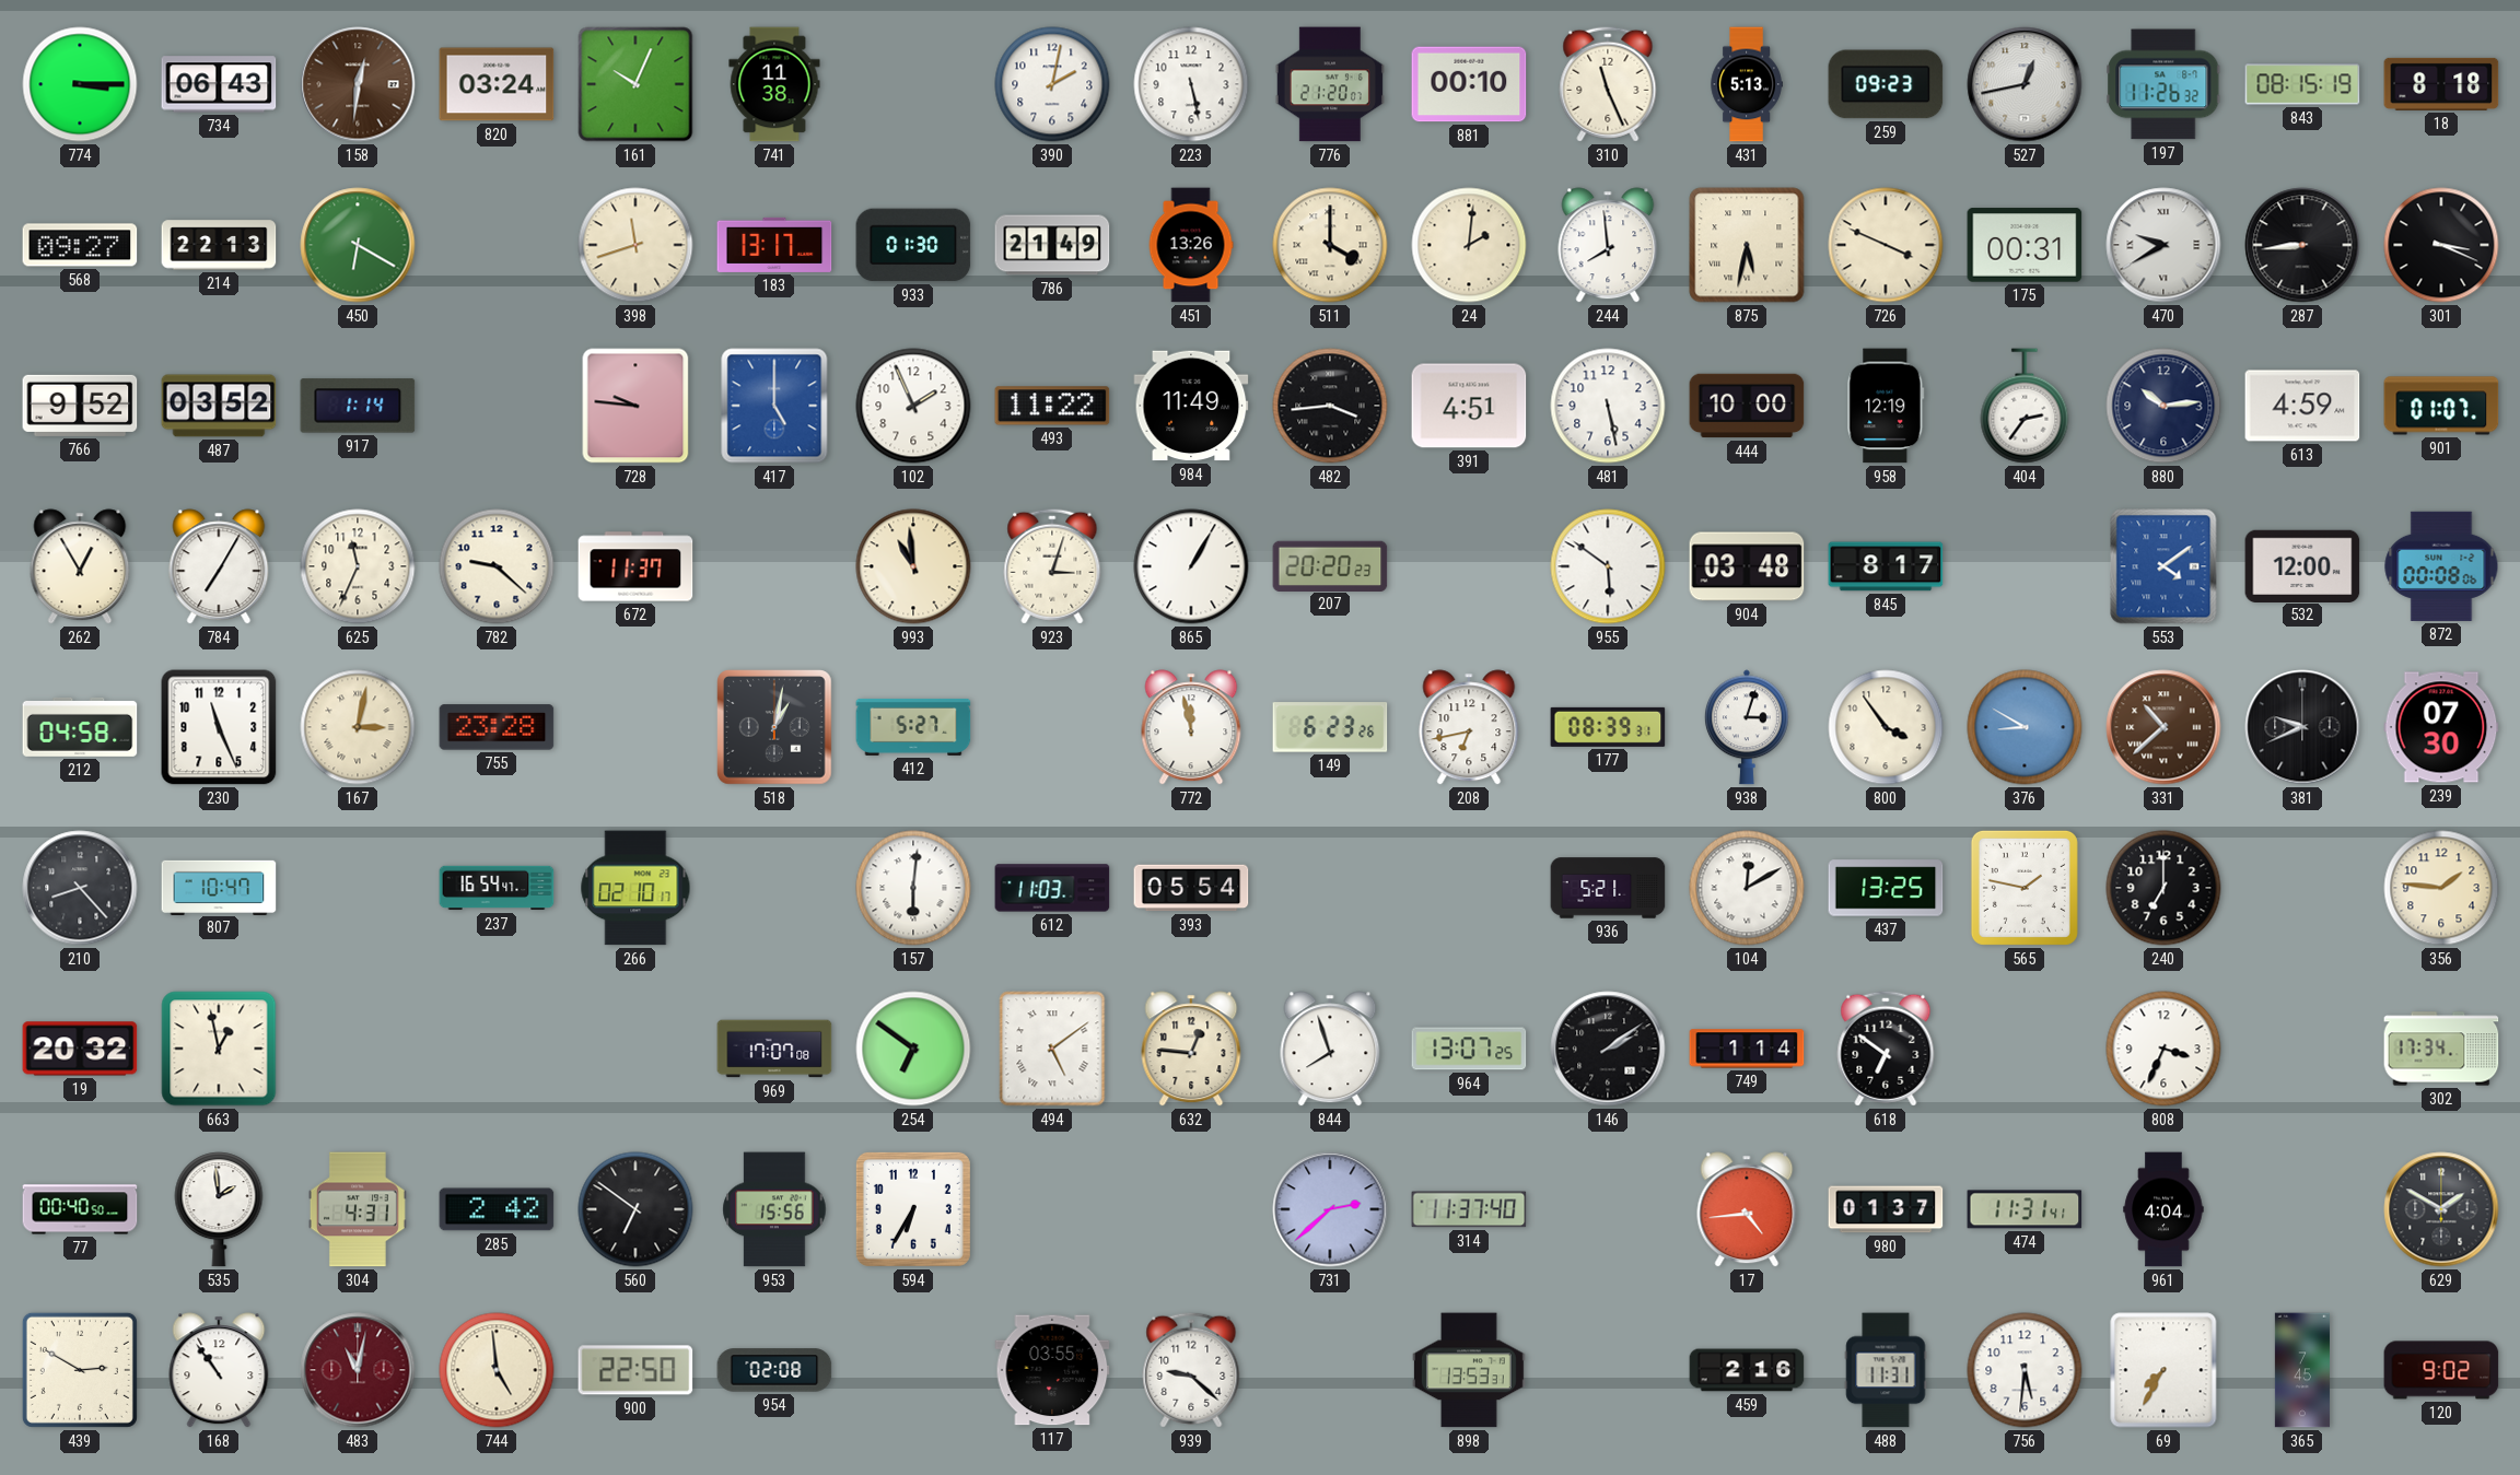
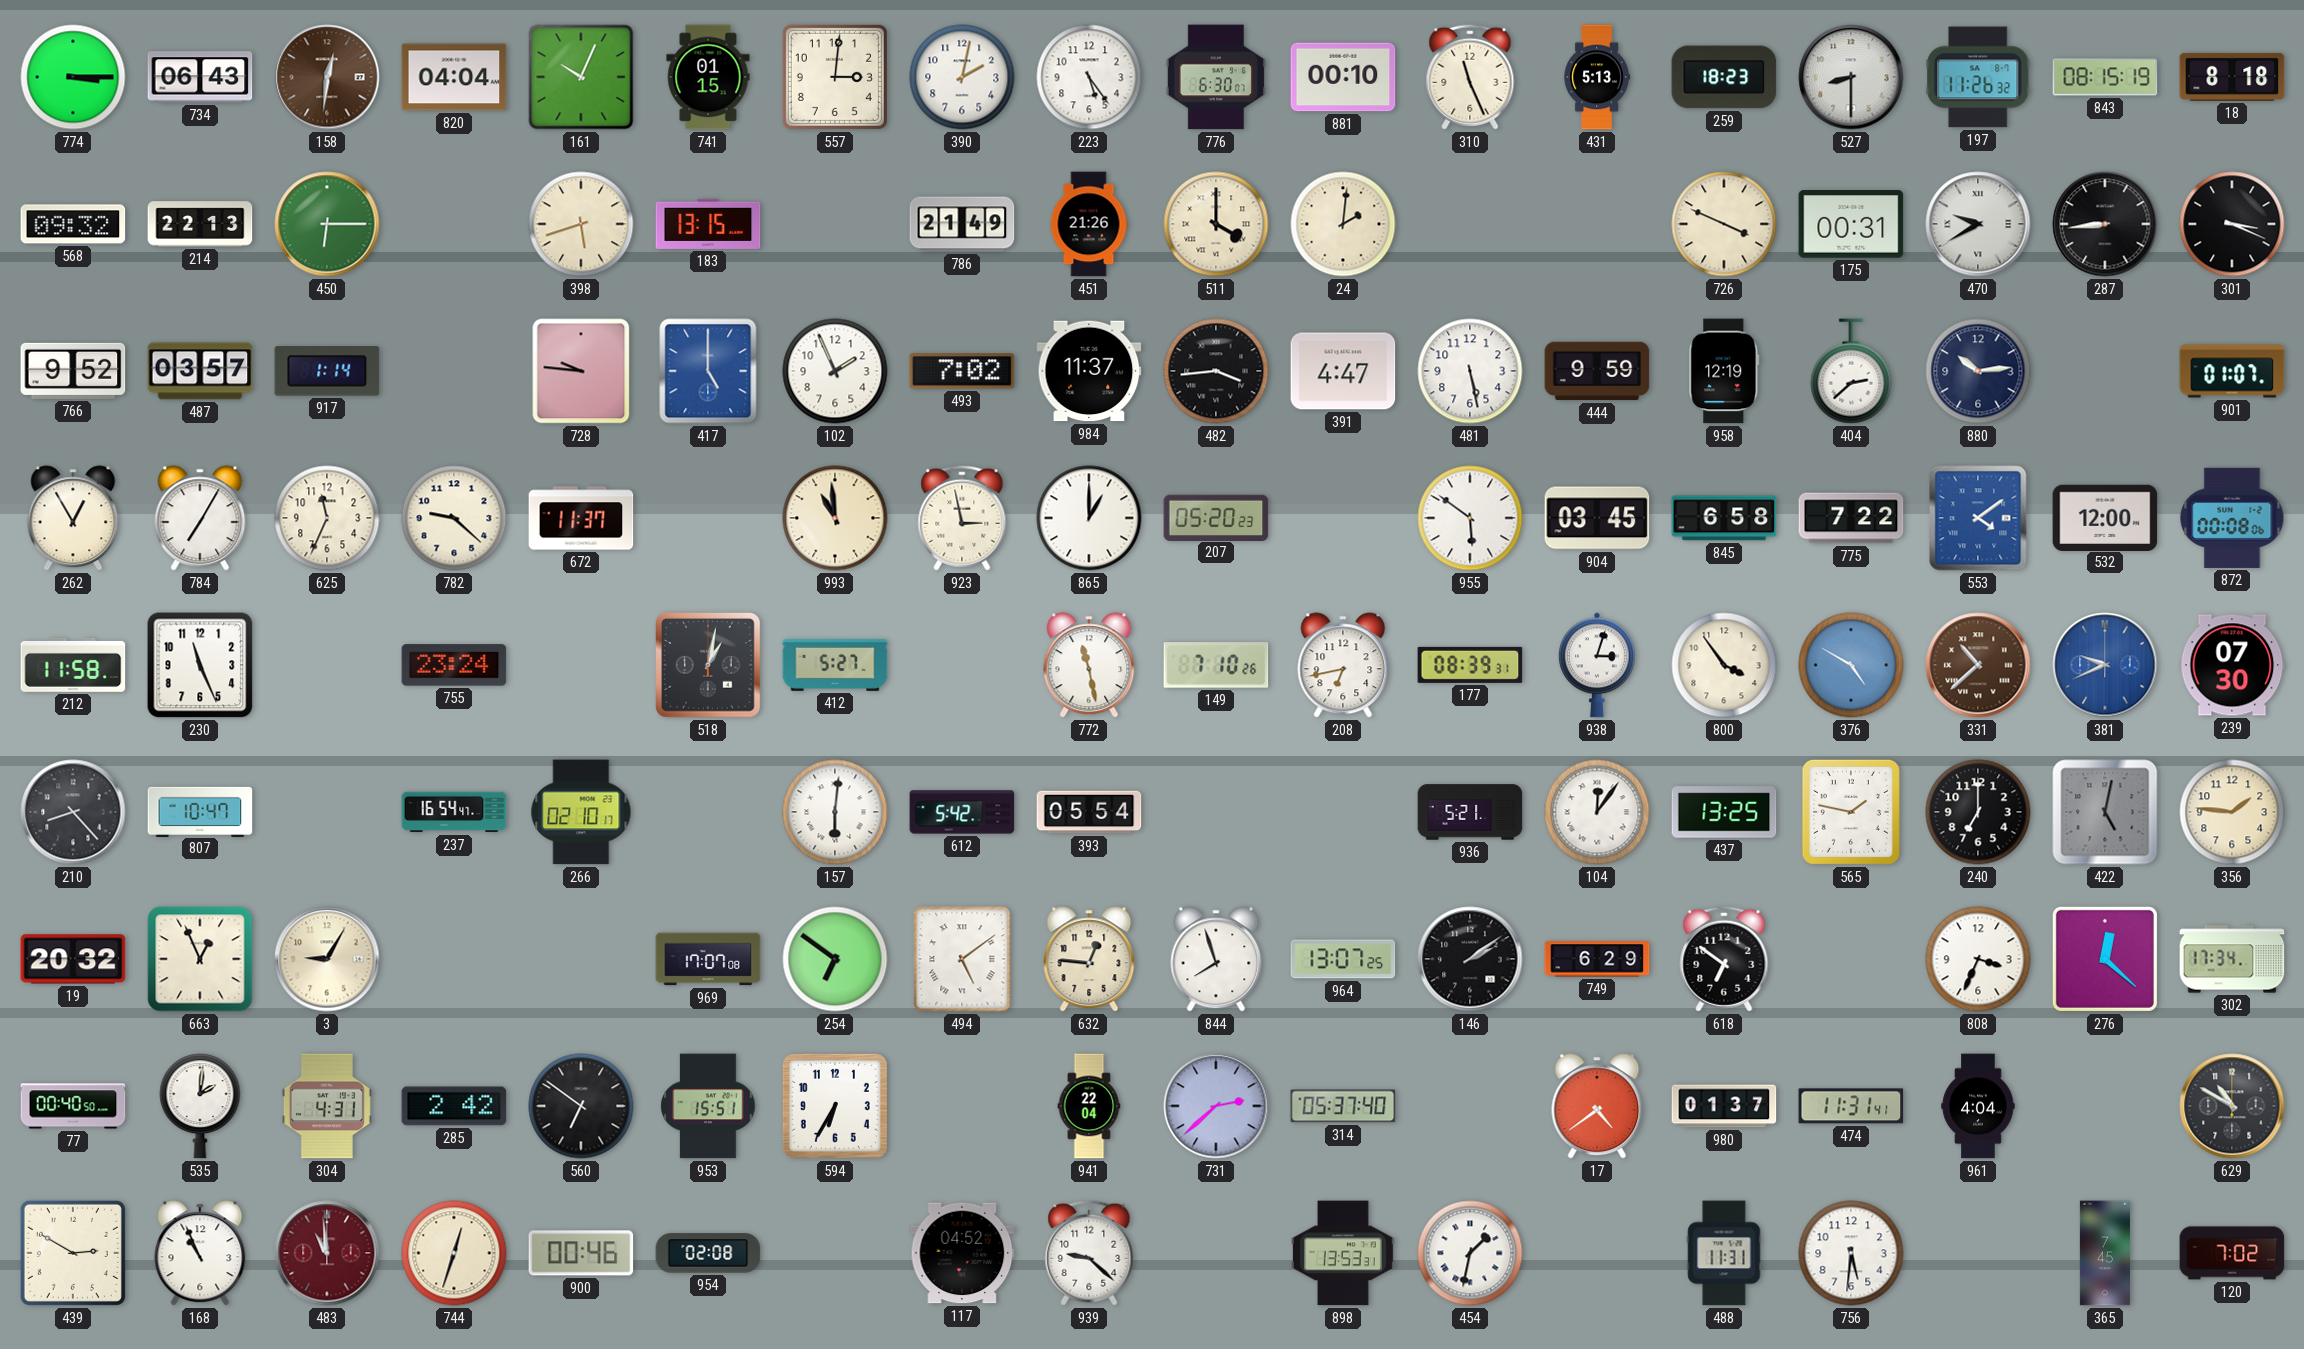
820: 03:24 -> 04:04 (454, 77)
741: 11:38 -> 01:15 (708, 77)
557: none -> 3:01 (835, 77)
223: 5:28 -> 5:24 (1089, 77)
776: 21:20 -> 6:30 (1216, 77)
259: 09:23 -> 18:23 (1724, 77)
527: 12:43 -> 8:30 (1851, 77)
568: 09:27 -> 09:32 (73, 224)
450: 6:20 -> 6:15 (327, 224)
398: 11:42 -> 5:42 (581, 224)
183: 13:17 -> 13:15 (708, 224)
933: 01:30 -> none (913, 245)
451: 13:26 -> 21:26 (1089, 224)
244: 7:59 -> none (1608, 245)
875: 5:32 -> none (1747, 245)
487: 03:52 -> 03:57 (200, 371)
493: 11:22 -> 7:02 (962, 371)
984: 11:49 -> 11:37 (1089, 371)
391: 4:51 -> 4:47 (1343, 371)
444: 10:00 -> 9:59 (1597, 371)
404: 2:36 -> 2:38 (1851, 371)
613: 4:59 -> none (2302, 406)
923: 3:03 -> 2:58 (962, 518)
865: 1:05 -> 1:00 (1089, 518)
207: 20:20 -> 05:20 (1216, 517)
904: 03:48 -> 03:45 (1597, 518)
845: 8:17 -> 6:58 (1724, 518)
775: none -> 7:22 (1851, 518)
212: 04:58 -> 11:58 (73, 665)
167: 3:02 -> none (358, 727)
755: 23:28 -> 23:24 (454, 665)
772: 11:58 -> 11:28 (1089, 665)
149: 6:23 -> 7:10 (1216, 665)
376: 8:50 -> 4:50 (1851, 665)
381 dial: black -> blue (2105, 665)
612: 11:03 -> 5:42 (962, 812)
104: 12:10 -> 12:06 (1597, 812)
422: none -> 5:02 (2105, 812)
663: 12:58 -> 12:56 (200, 959)
3: none -> 9:05 (327, 959)
749: 1:14 -> 6:29 (1597, 959)
276: none -> 12:22 (2105, 959)
535: 1:59 -> 2:01 (200, 1106)
953: 15:56 -> 15:51 (708, 1106)
941: none -> 22:04 (1089, 1106)
314: 11:37 -> 05:37 (1343, 1106)
17: 4:44 -> 4:39 (1597, 1106)
629: 1:50 -> 10:50 (2232, 1106)
168: 10:54 -> 10:56 (200, 1253)
483: 11:02 -> 10:59 (327, 1253)
744: 4:59 -> 12:33 (454, 1253)
900: 22:50 -> 00:46 (581, 1253)
117: 03:55 -> 04:52 (962, 1253)
454: none -> 1:32 (1470, 1253)
459: 2:16 -> none (1747, 1370)
69: 7:35 -> none (2163, 1370)
120: 9:02 -> 7:02 (2232, 1253)
